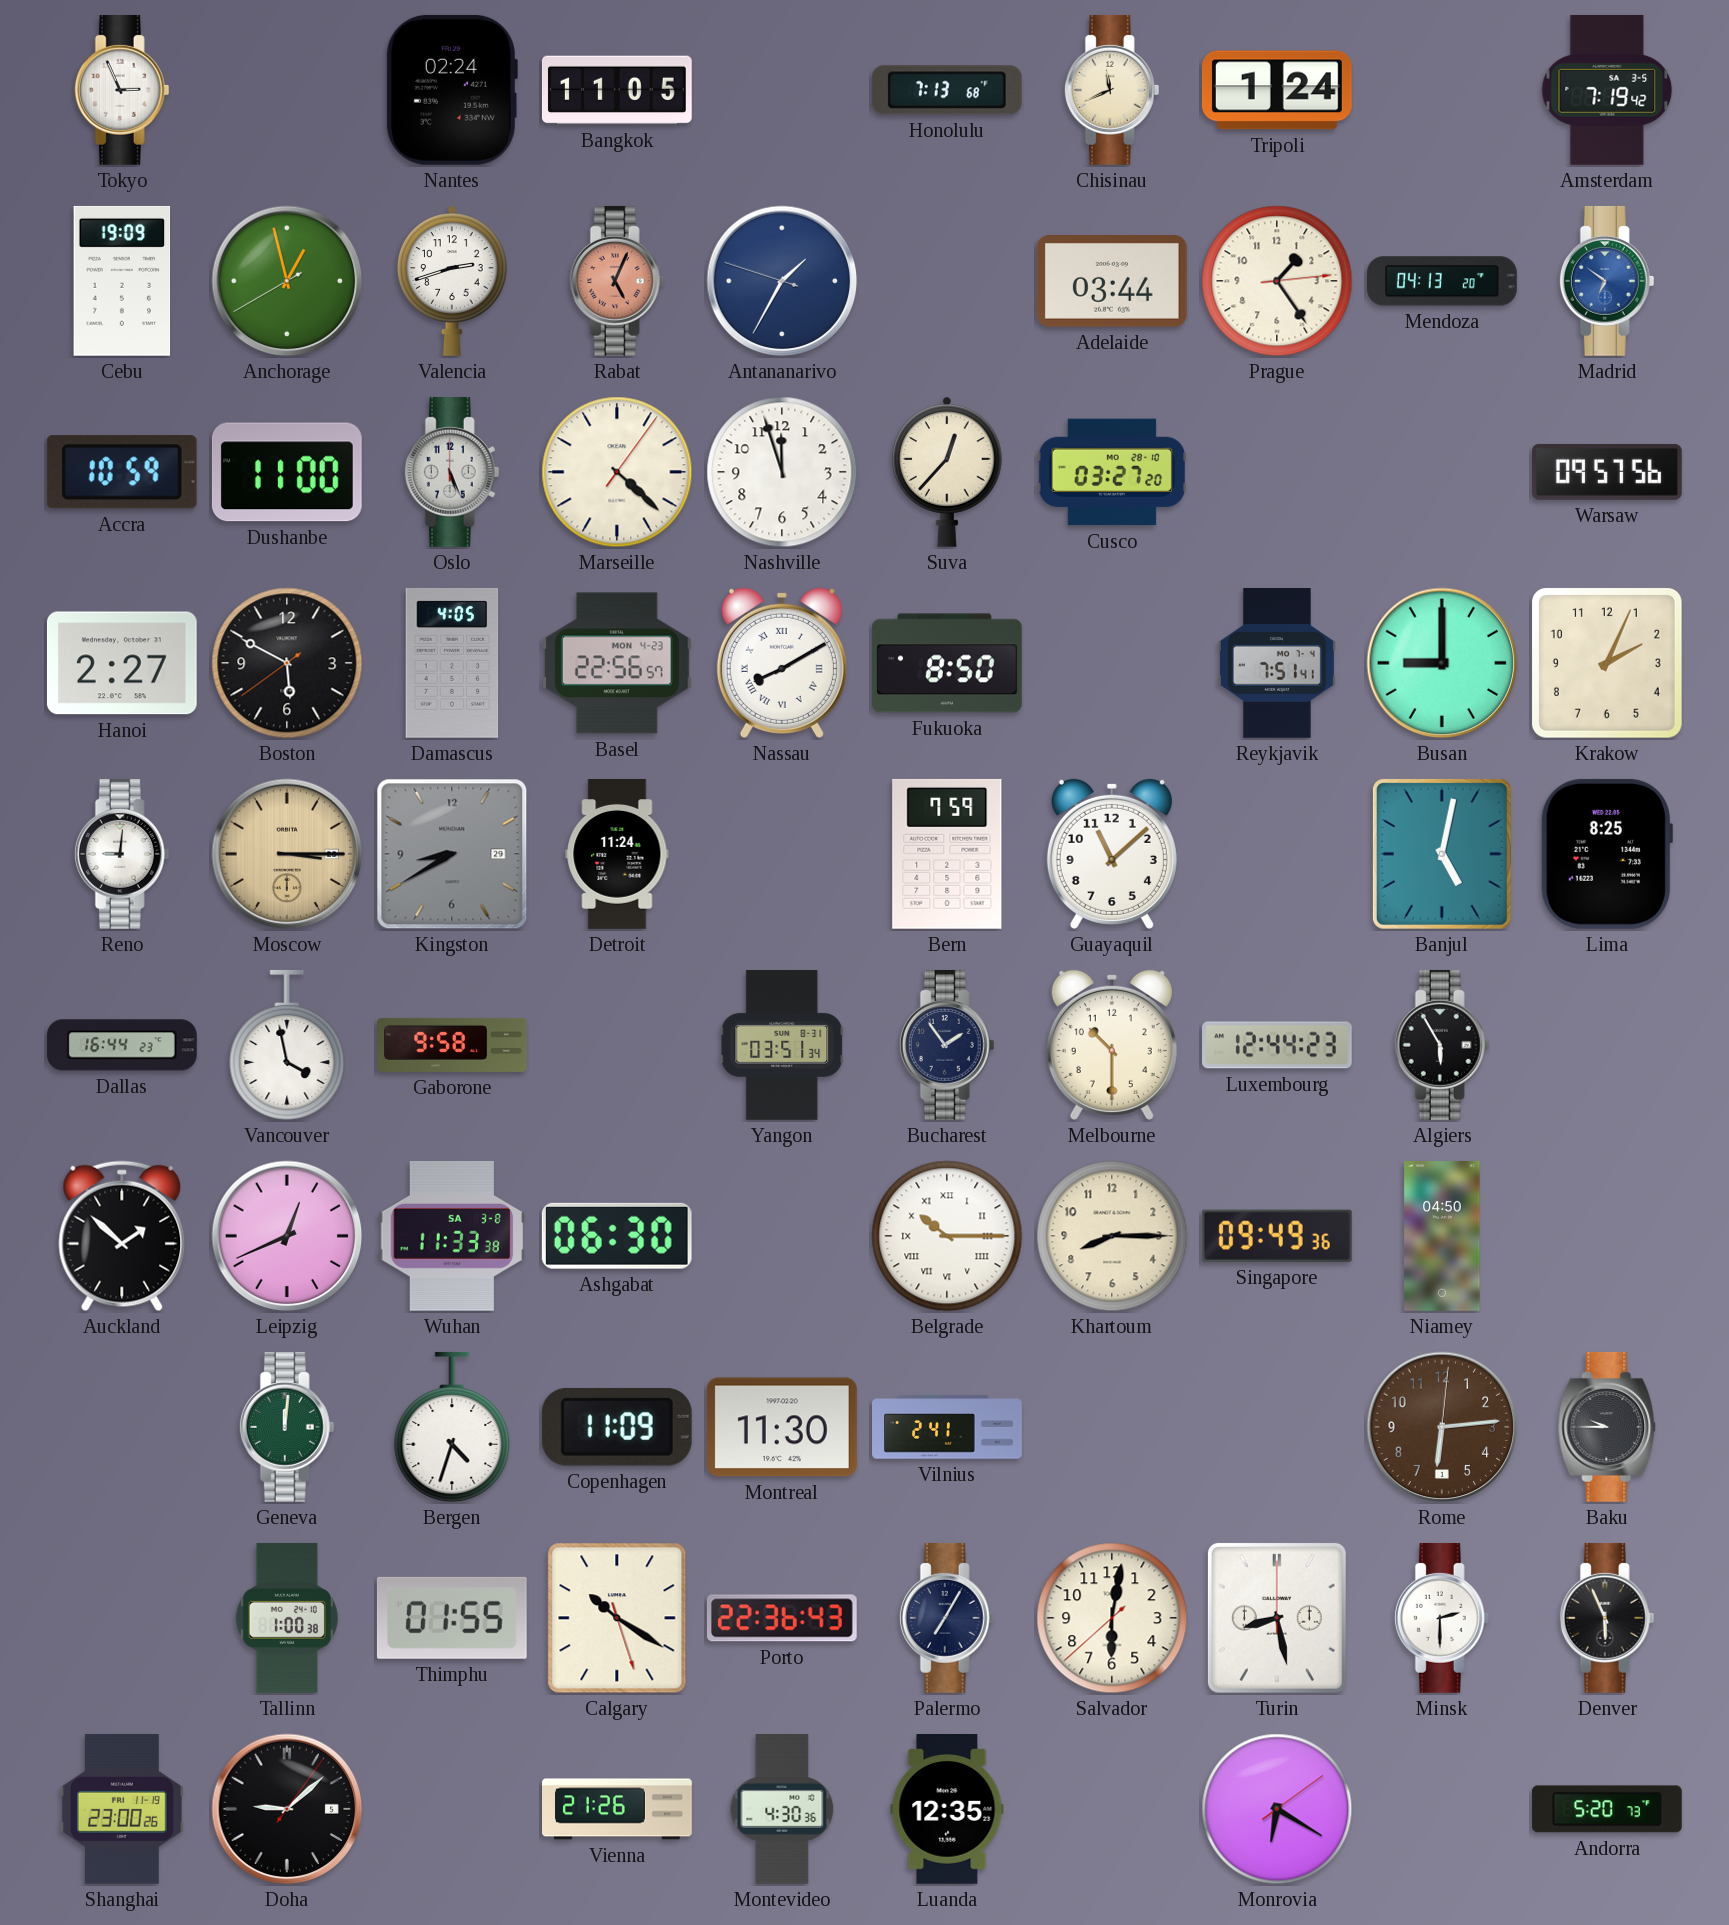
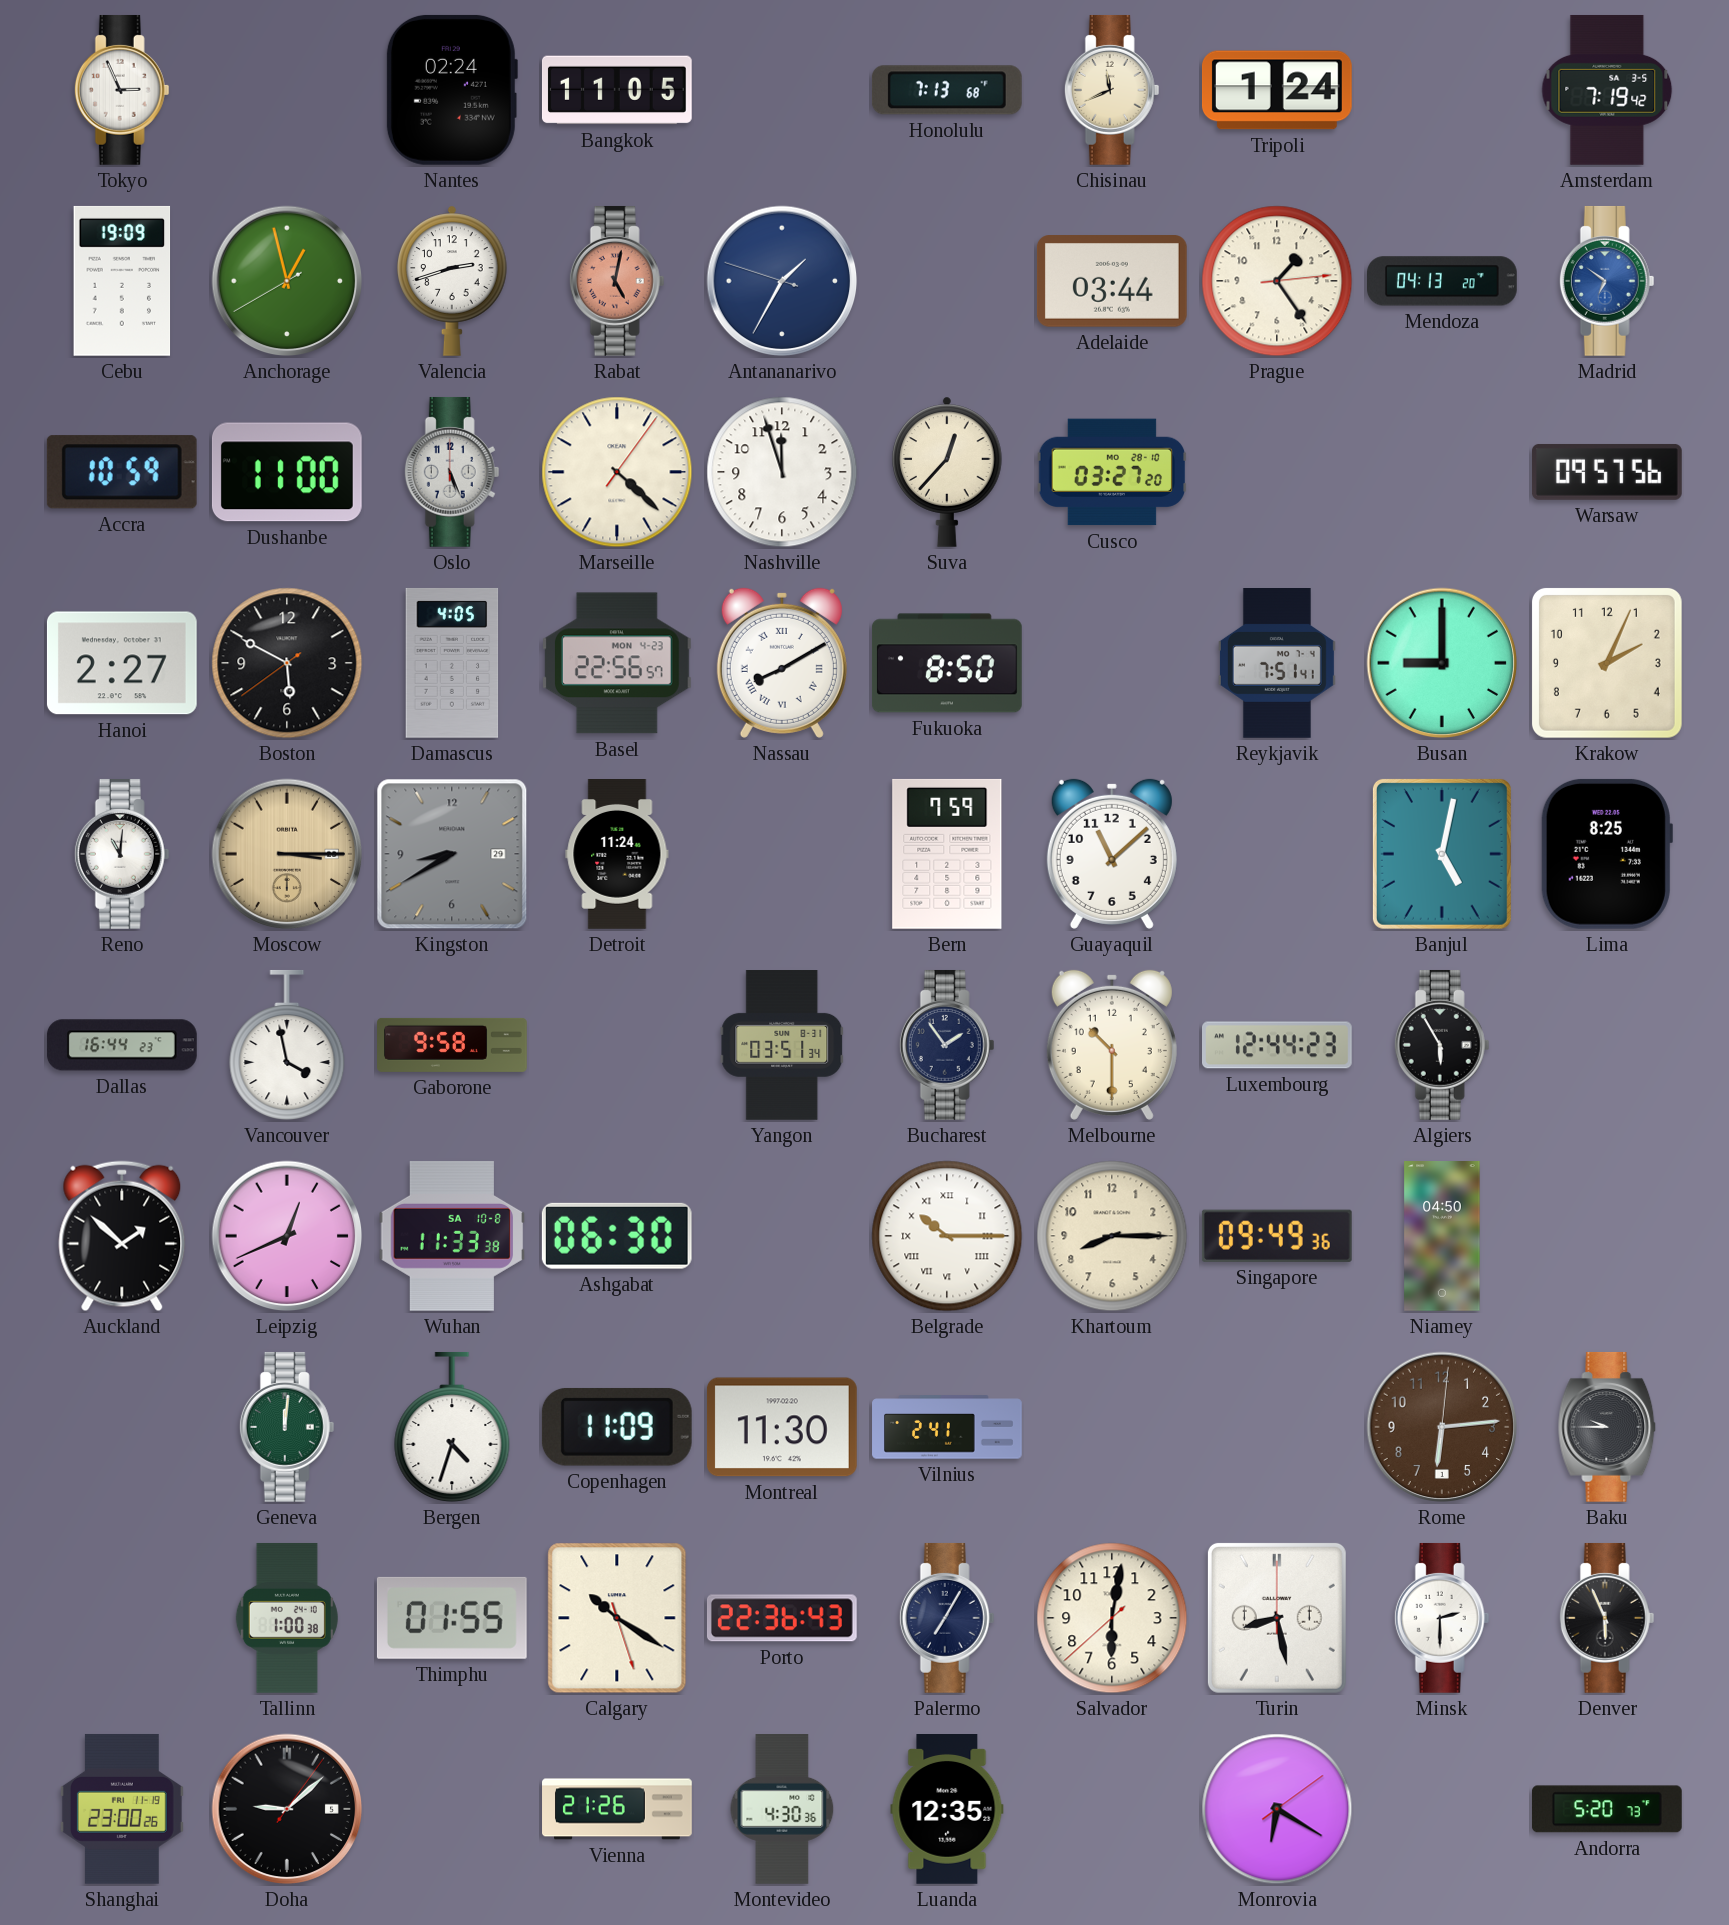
Rabat: 5:04 -> 5:02 (617, 281)
Reno: 9:01 -> 11:01 (122, 854)
Wuhan date: SA 3-8 -> SA 10-8 (452, 1236)
